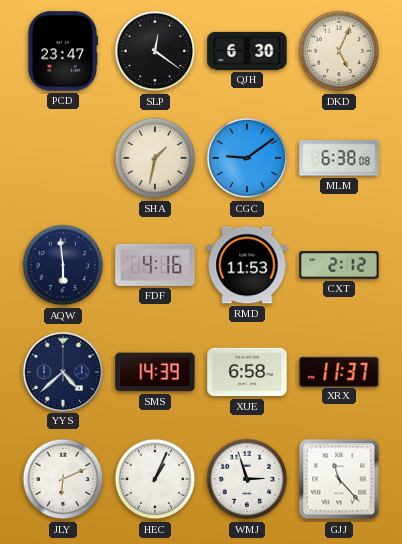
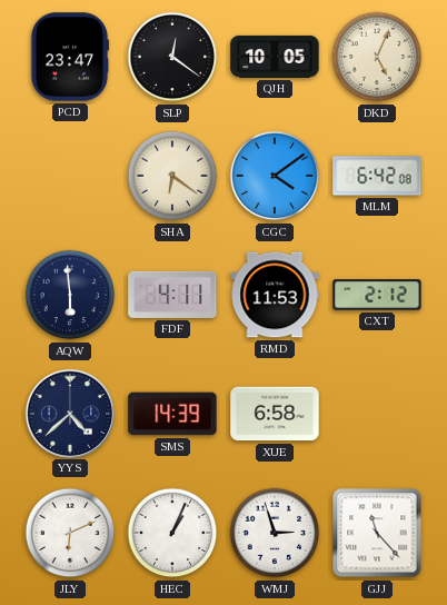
QJH: 6:30 -> 10:05 (275, 57)
SHA: 1:32 -> 6:21 (172, 176)
CGC: 9:09 -> 4:09 (275, 176)
MLM: 6:38 -> 6:42 (377, 176)
FDF: 4:16 -> 4:11 (172, 295)
XRX: 11:37 -> none (339, 371)
